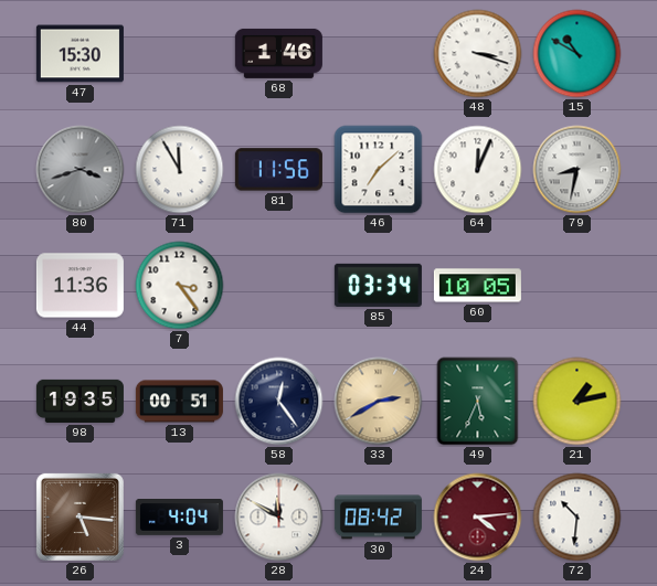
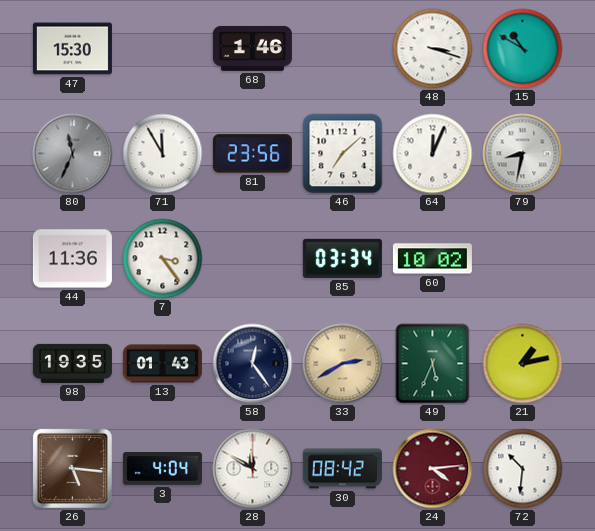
80: 3:42 -> 11:34 (73, 154)
81: 11:56 -> 23:56 (252, 154)
60: 10:05 -> 10:02 (432, 259)
13: 00:51 -> 01:43 (162, 364)
